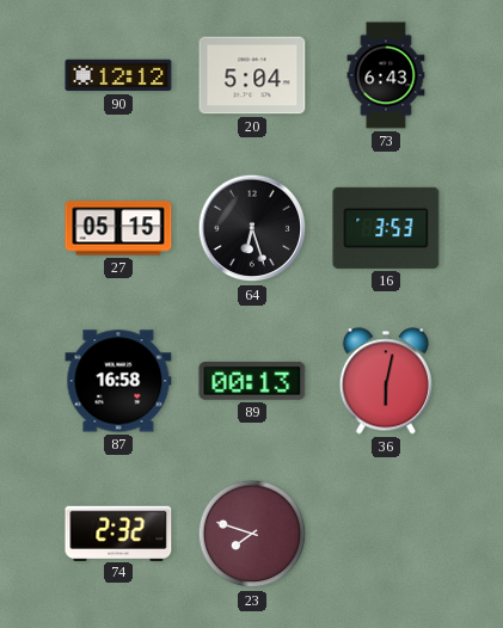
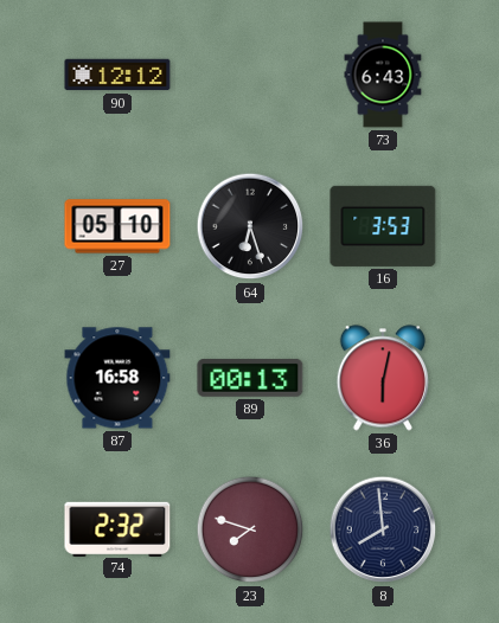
20: 5:04 -> none (252, 75)
27: 05:15 -> 05:10 (117, 226)
8: none -> 7:59 (383, 529)
